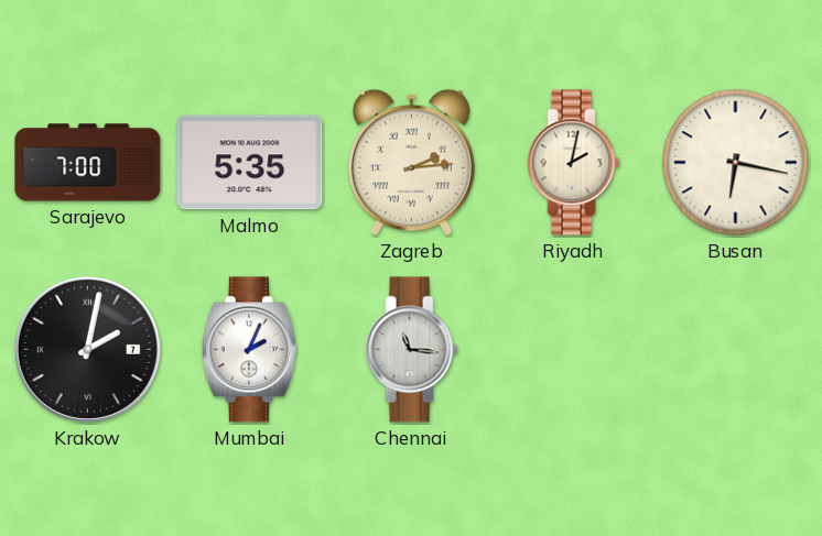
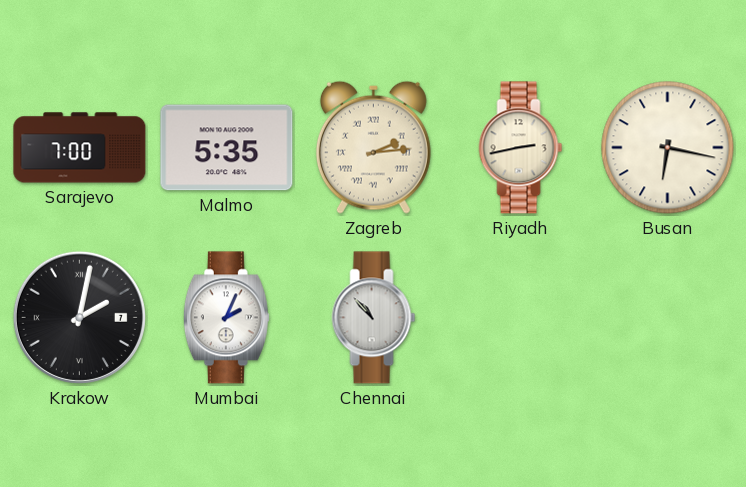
Riyadh: 2:02 -> 2:43 (521, 148)
Chennai: 11:16 -> 10:53 (374, 318)
